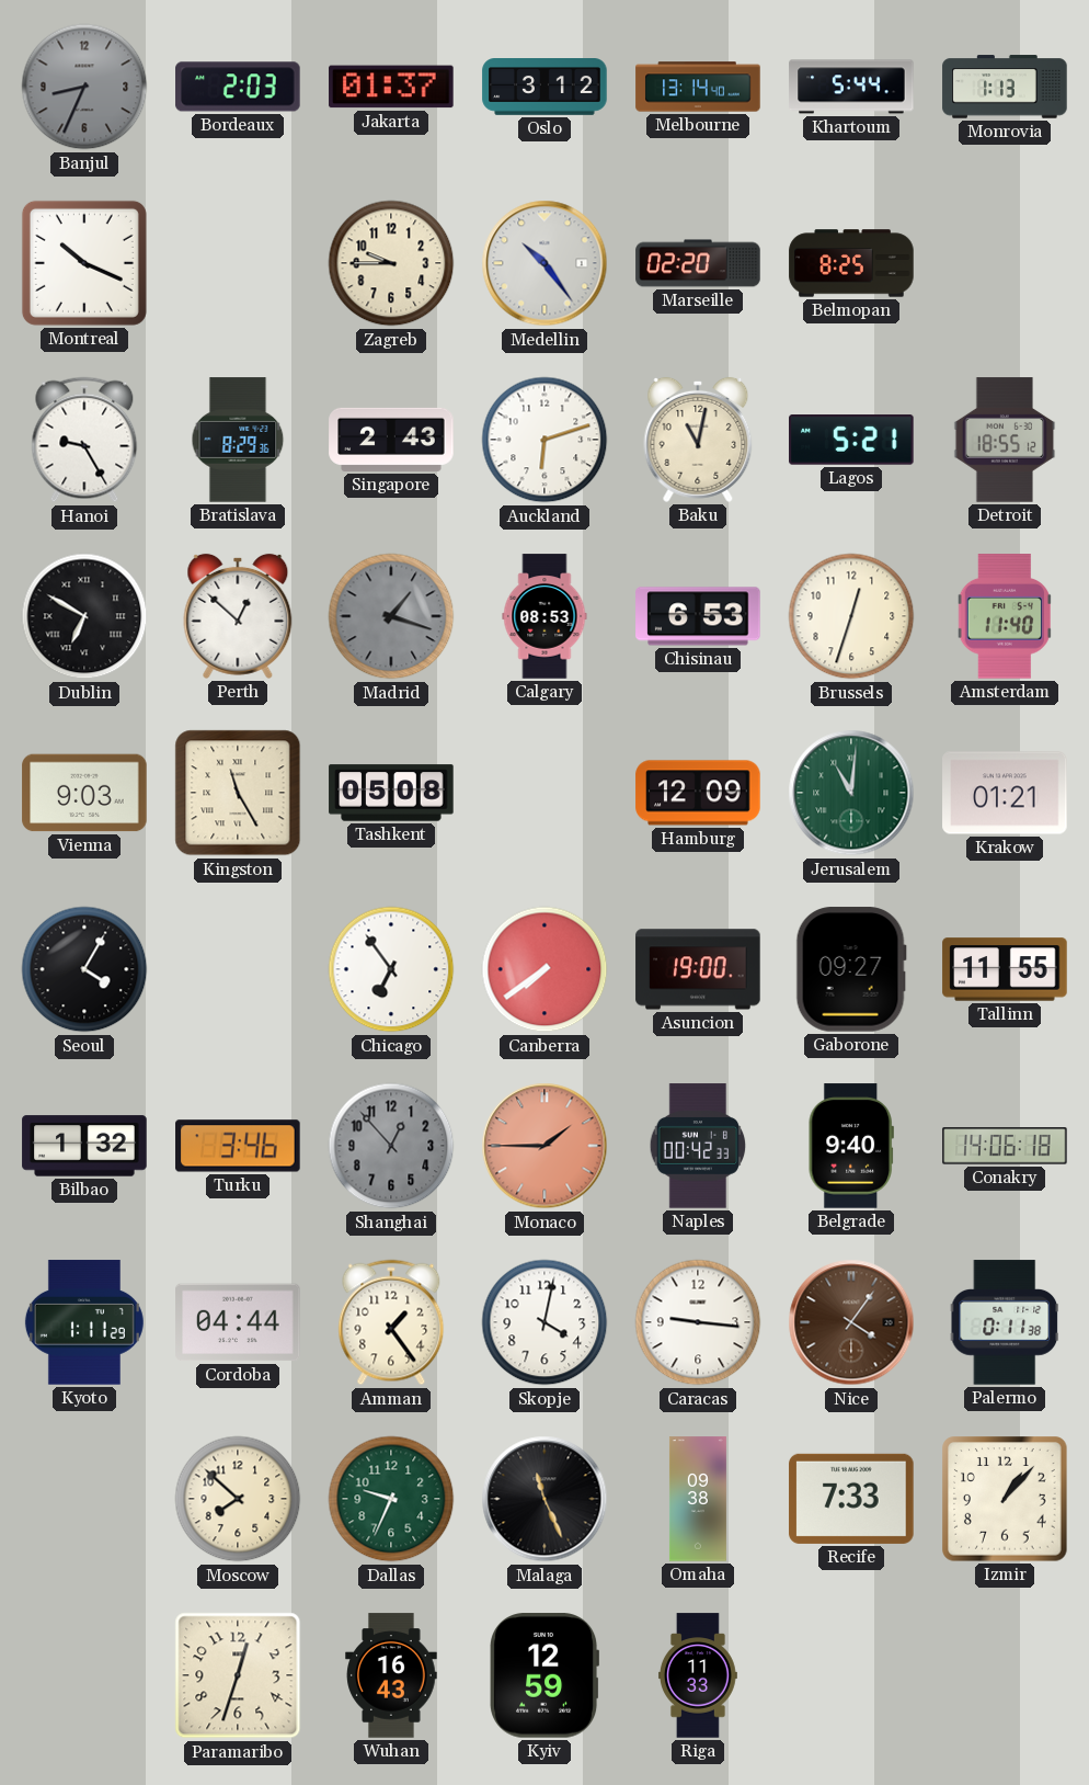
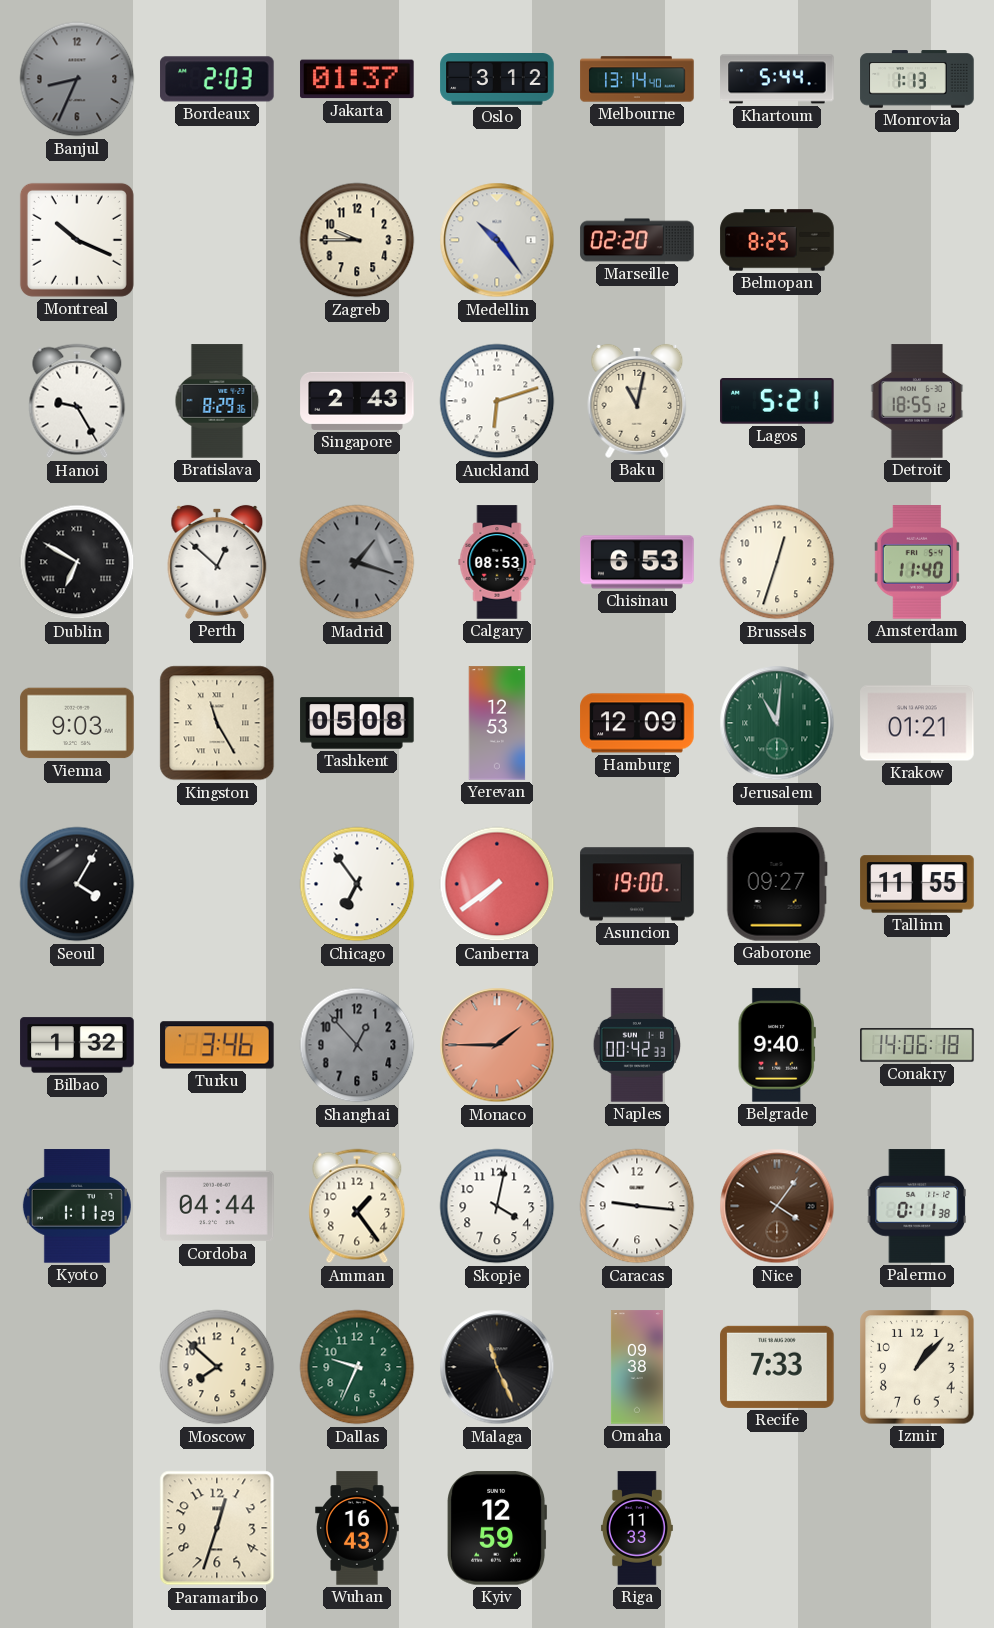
Yerevan: none -> 12:53 (497, 723)
